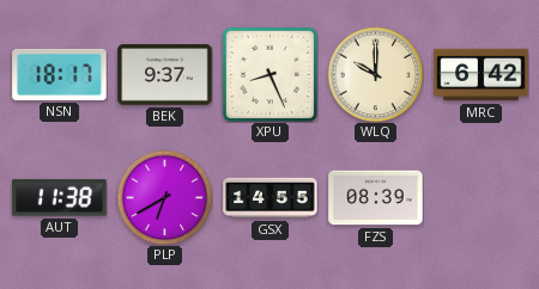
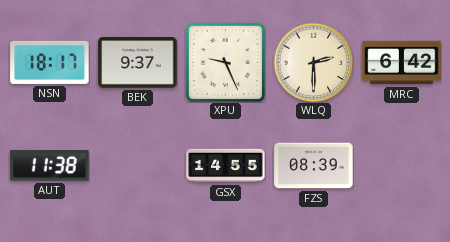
XPU: 8:26 -> 9:26 (225, 62)
WLQ: 10:00 -> 2:30 (313, 62)
PLP: 6:40 -> none (164, 197)
